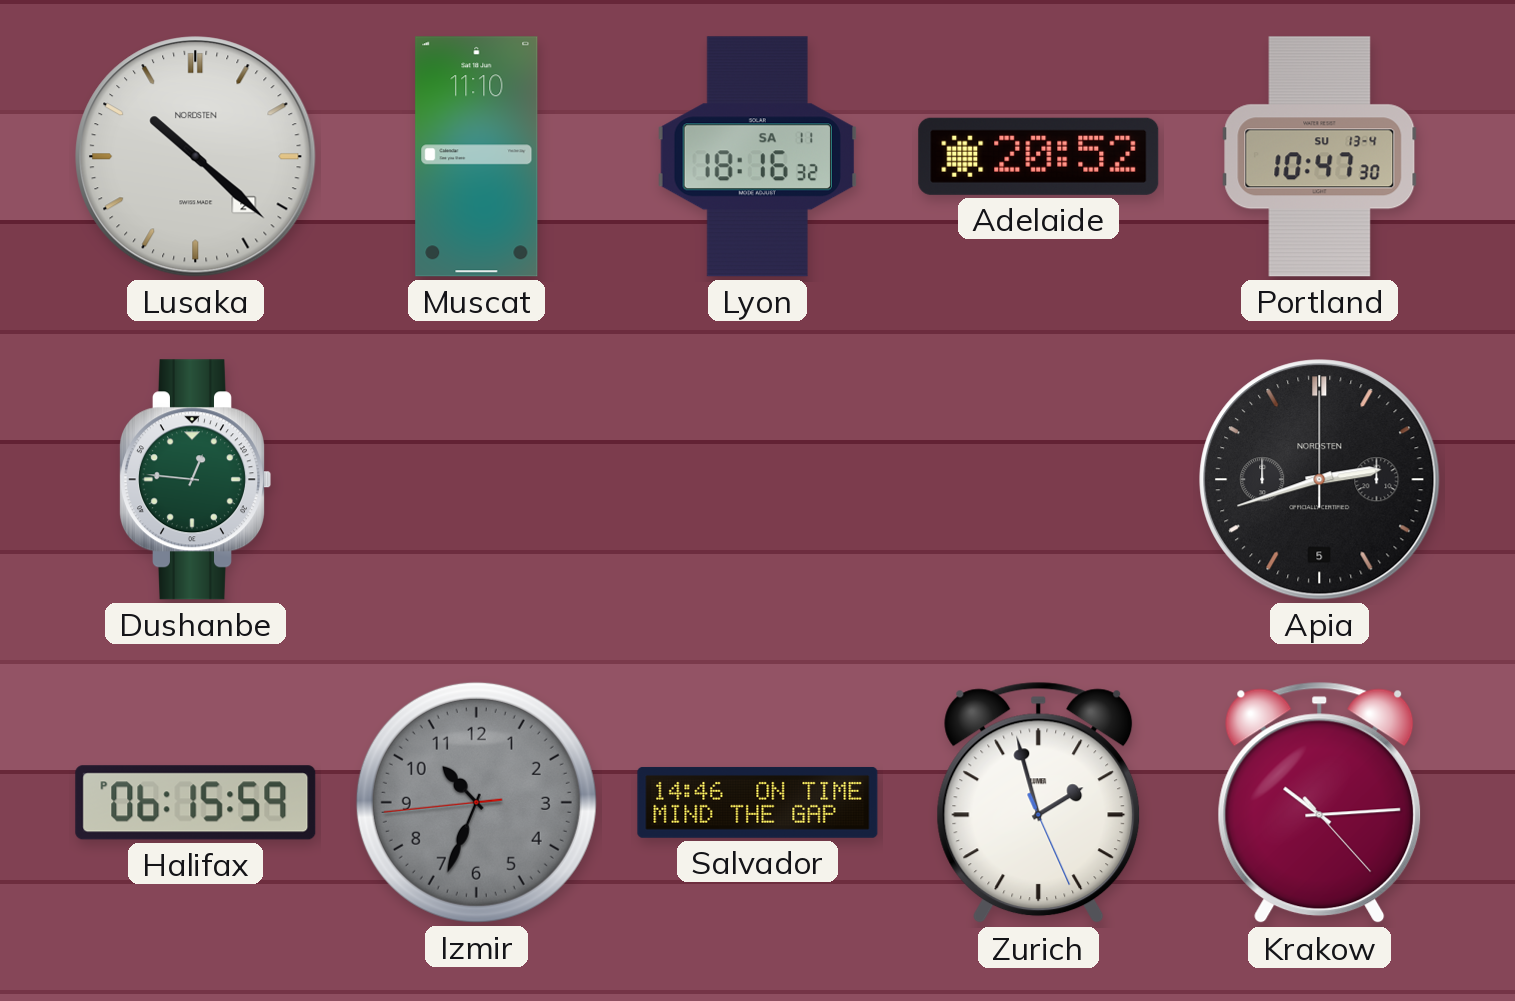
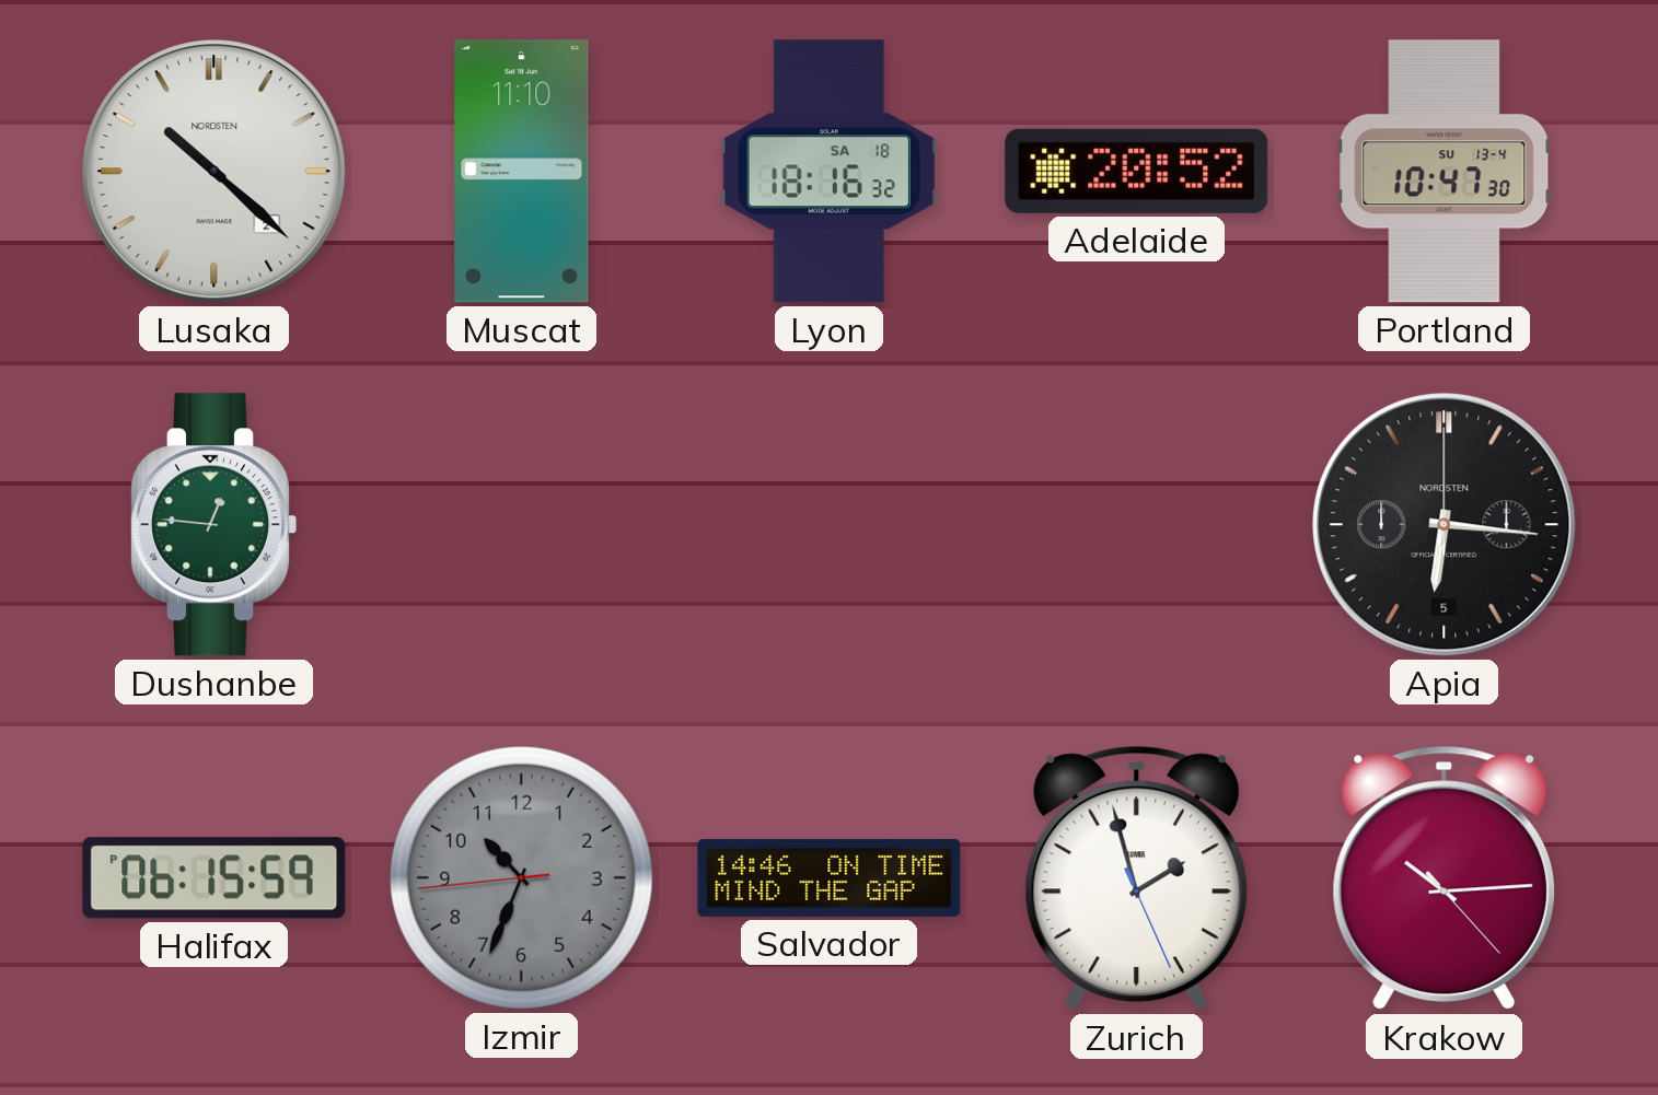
Lyon date: SA 11 -> SA 18 (828, 172)
Apia: 2:42 -> 6:16 (1445, 525)
